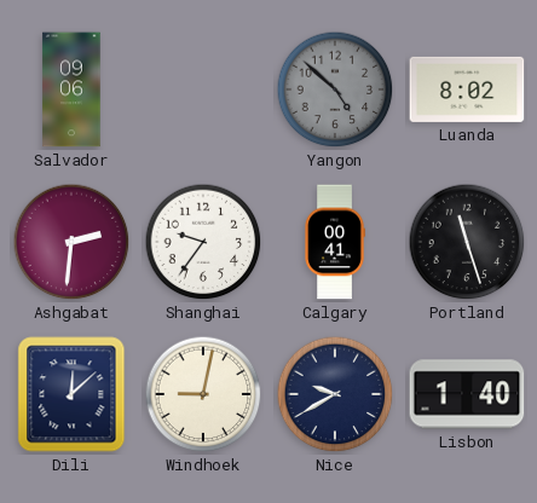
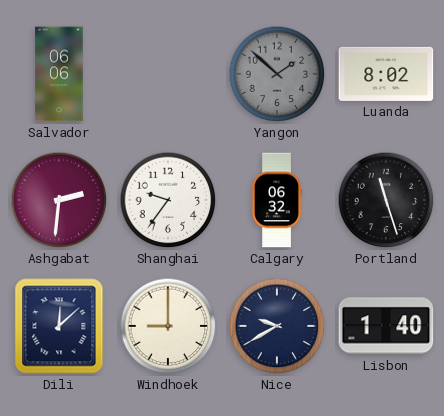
Salvador: 09:06 -> 06:06 (59, 74)
Yangon: 4:52 -> 1:52 (277, 74)
Calgary: 00:41 -> 06:32 (277, 200)
Windhoek: 9:02 -> 9:00 (168, 326)
